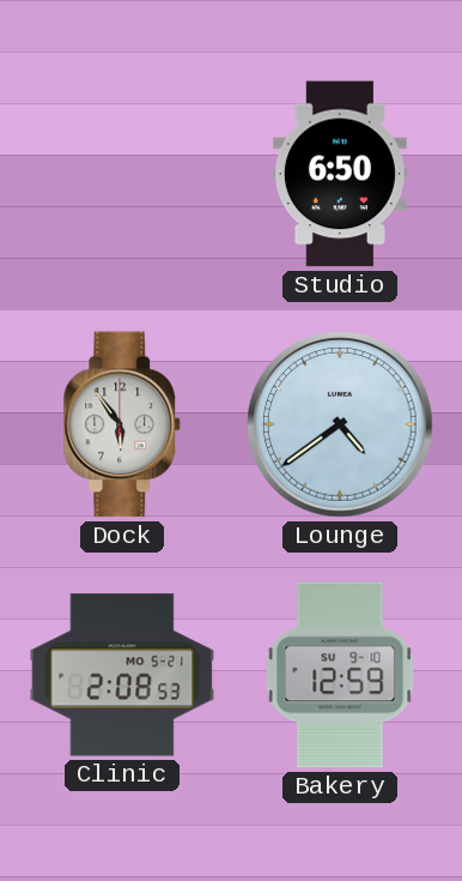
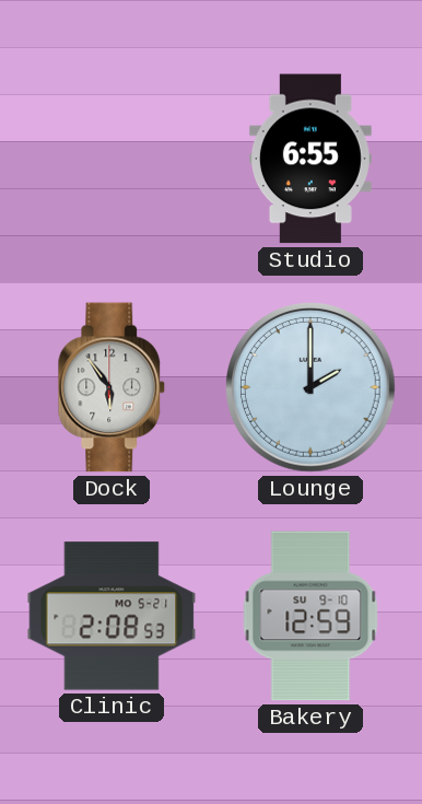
Studio: 6:50 -> 6:55 (310, 159)
Lounge: 4:39 -> 2:00 (312, 388)
